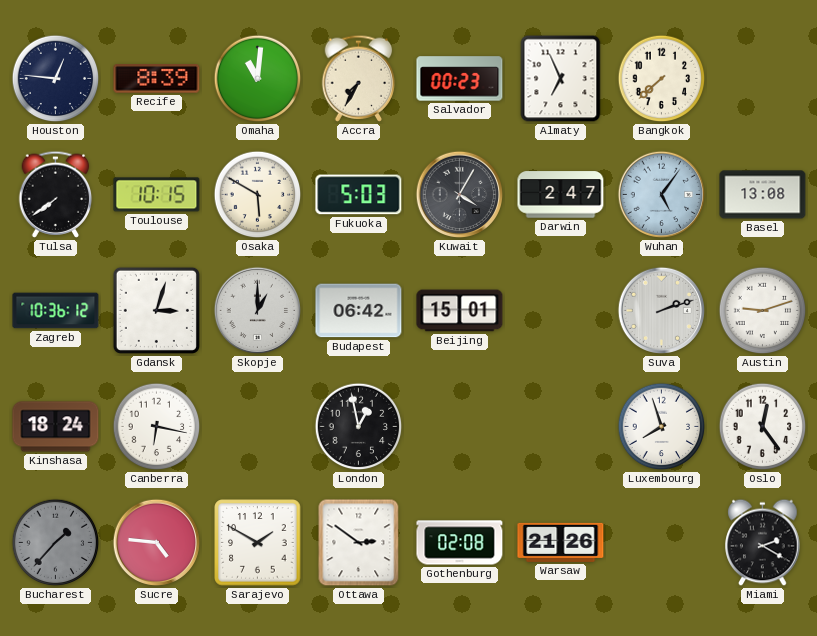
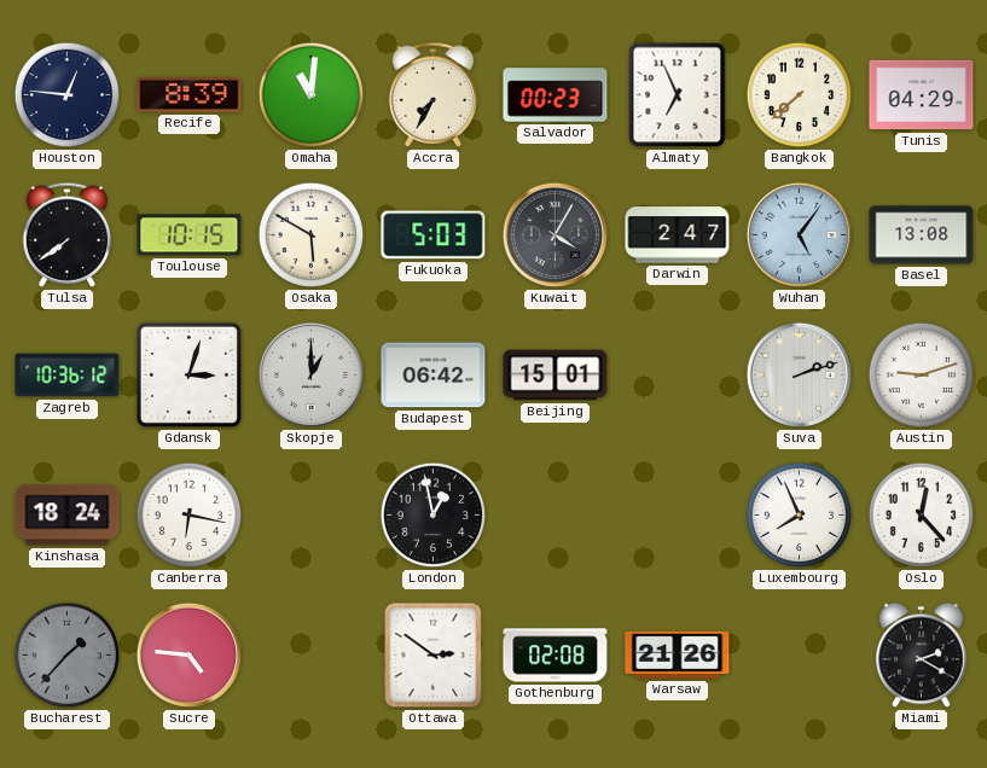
Tunis: none -> 04:29 (922, 95)
Luxembourg: 7:57 -> 7:56 (800, 516)
Oslo: 12:24 -> 12:23 (922, 516)
Sarajevo: 1:50 -> none (258, 543)
